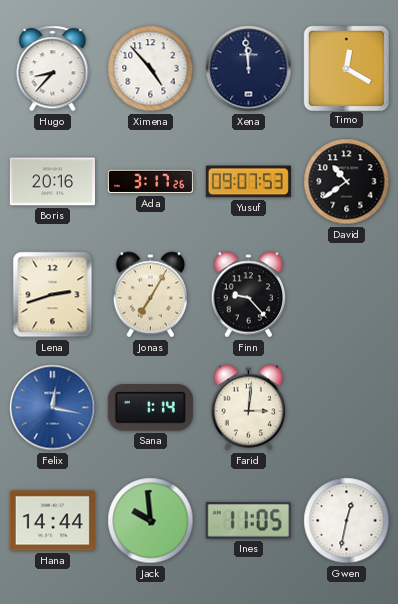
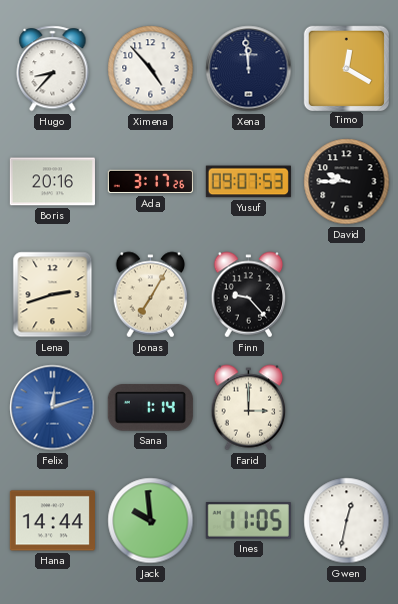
David: 10:39 -> 9:45 (347, 182)
Felix: 12:17 -> 12:12 (53, 408)
Farid: 3:01 -> 3:00 (249, 408)
